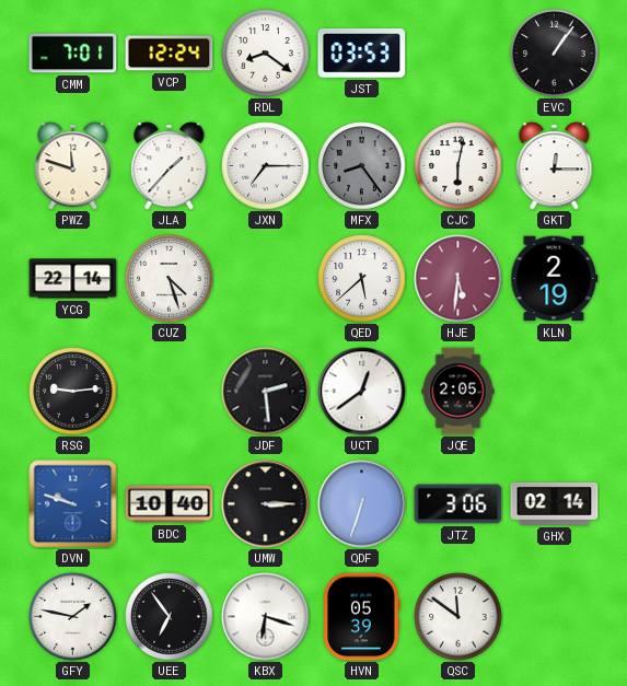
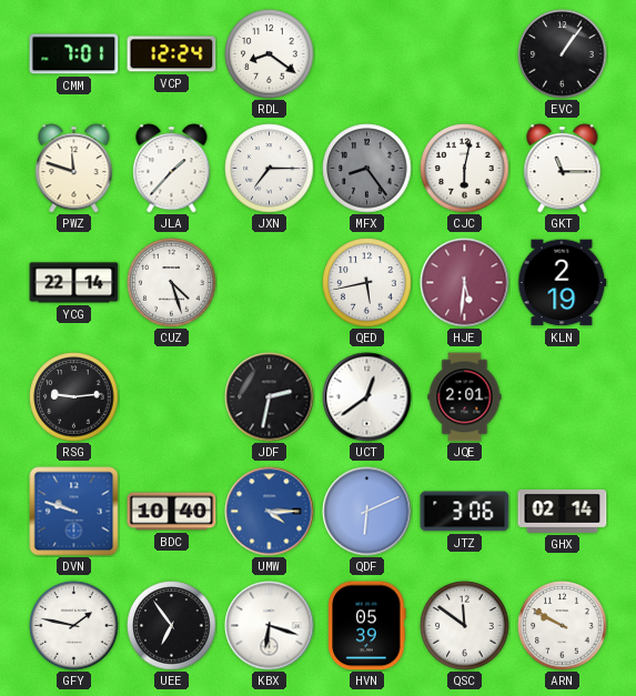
JST: 03:53 -> none (362, 54)
GKT: 12:15 -> 11:15 (563, 169)
QED: 5:38 -> 5:43 (367, 283)
JDF: 2:29 -> 2:32 (270, 397)
JQE: 2:05 -> 2:01 (465, 397)
UMW: 3:15 -> 4:15 (270, 512)
UMW dial: black -> blue (270, 512)
QDF: 6:33 -> 6:11 (367, 512)
ARN: none -> 9:50 (563, 626)
